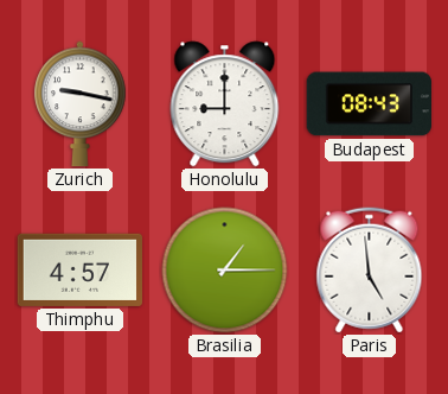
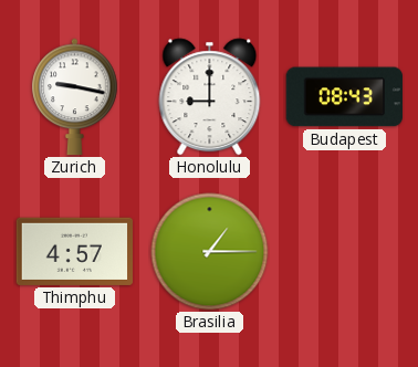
Paris: 4:59 -> none (370, 271)
